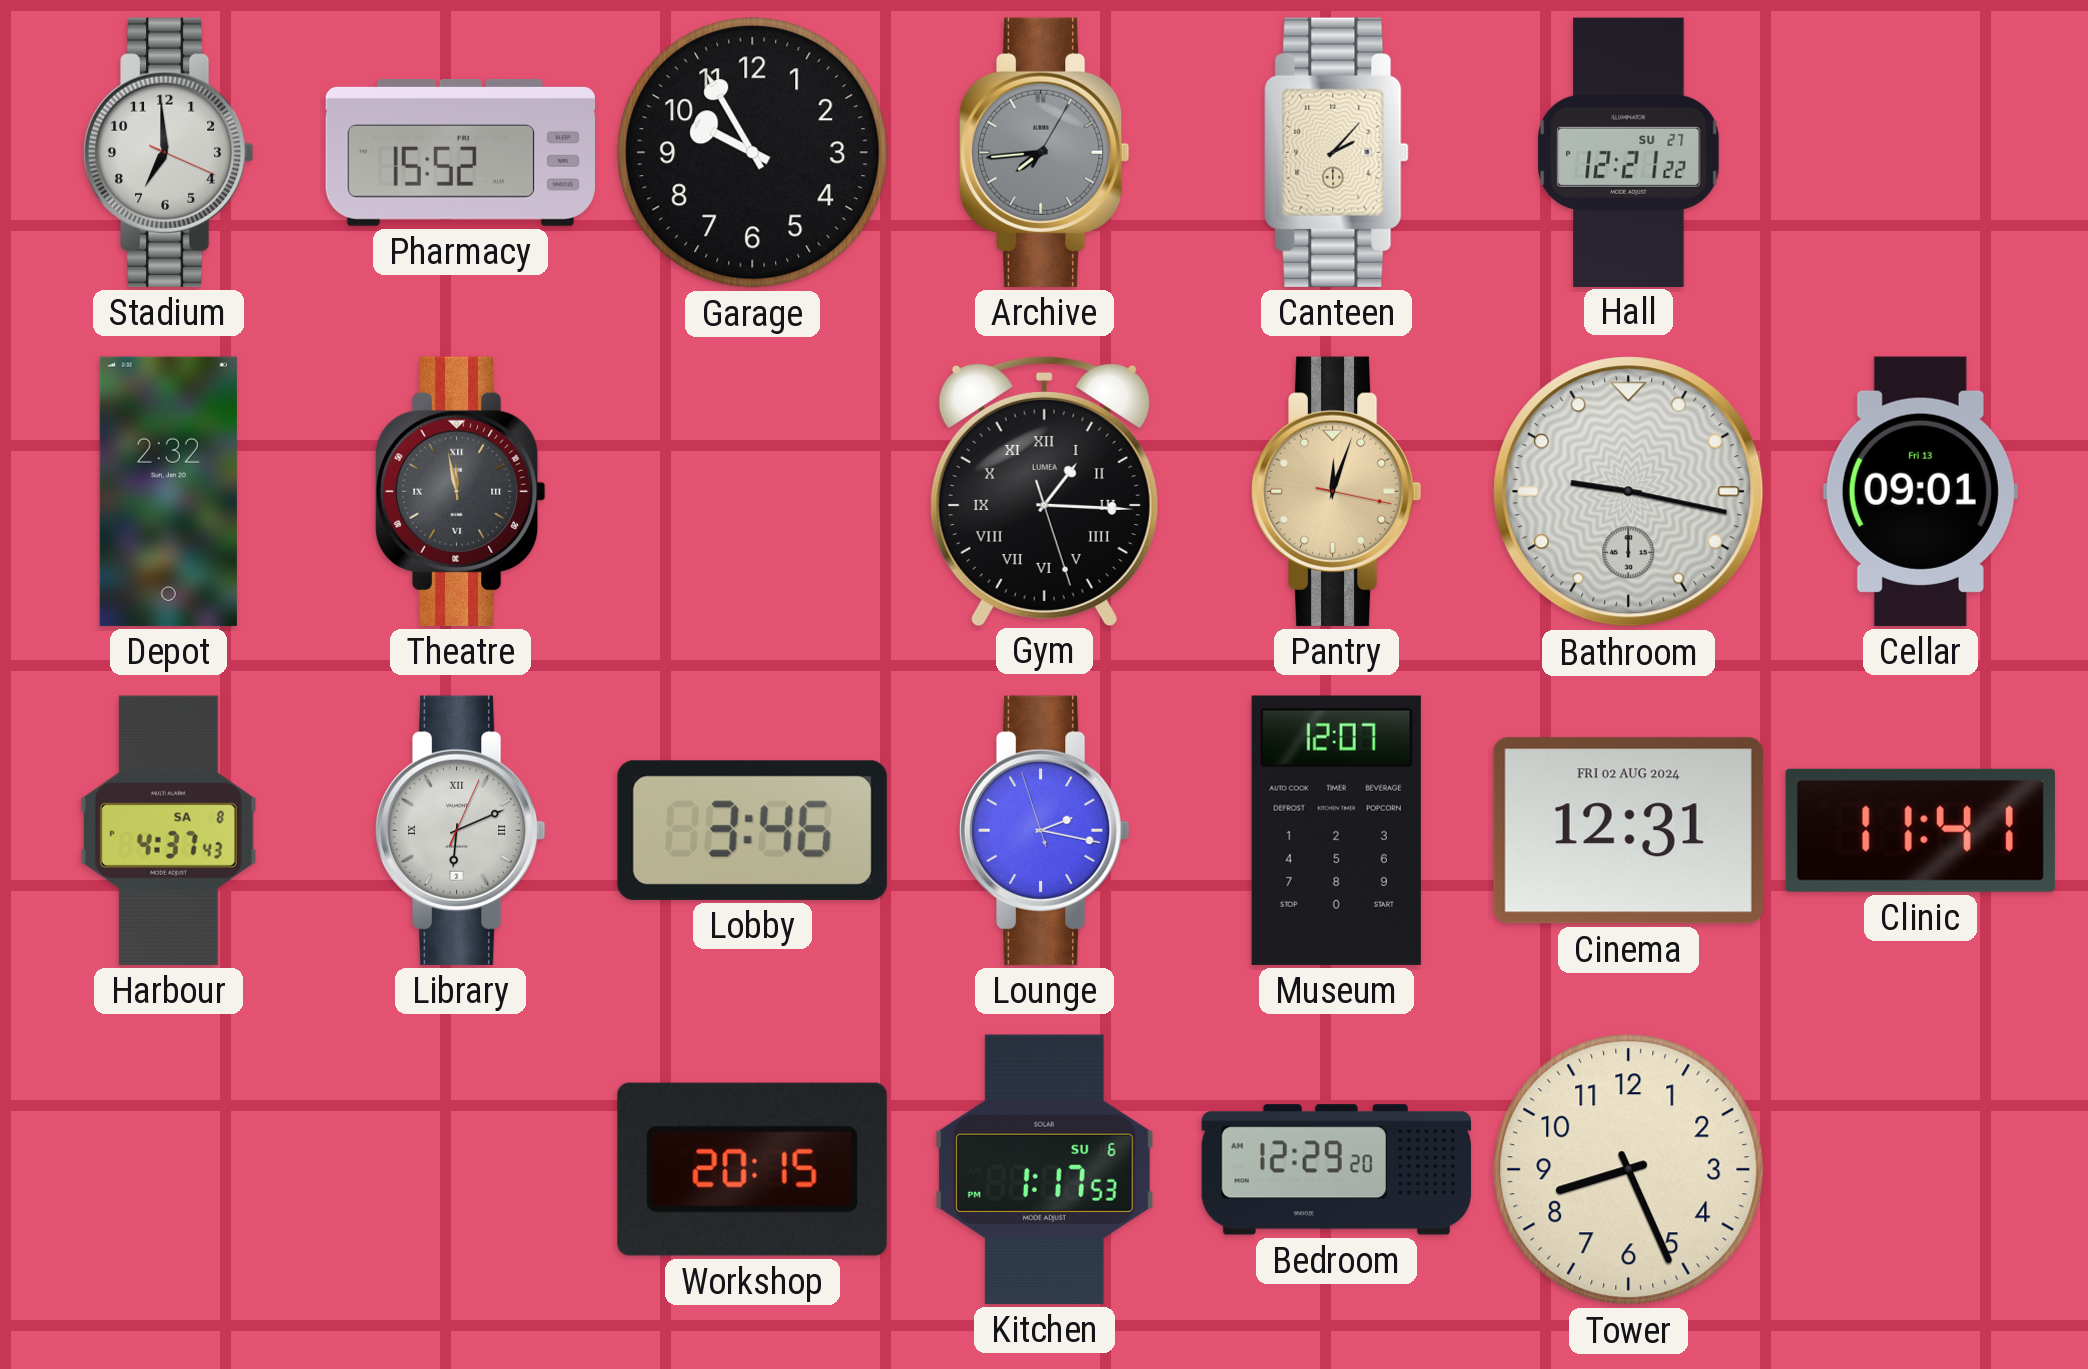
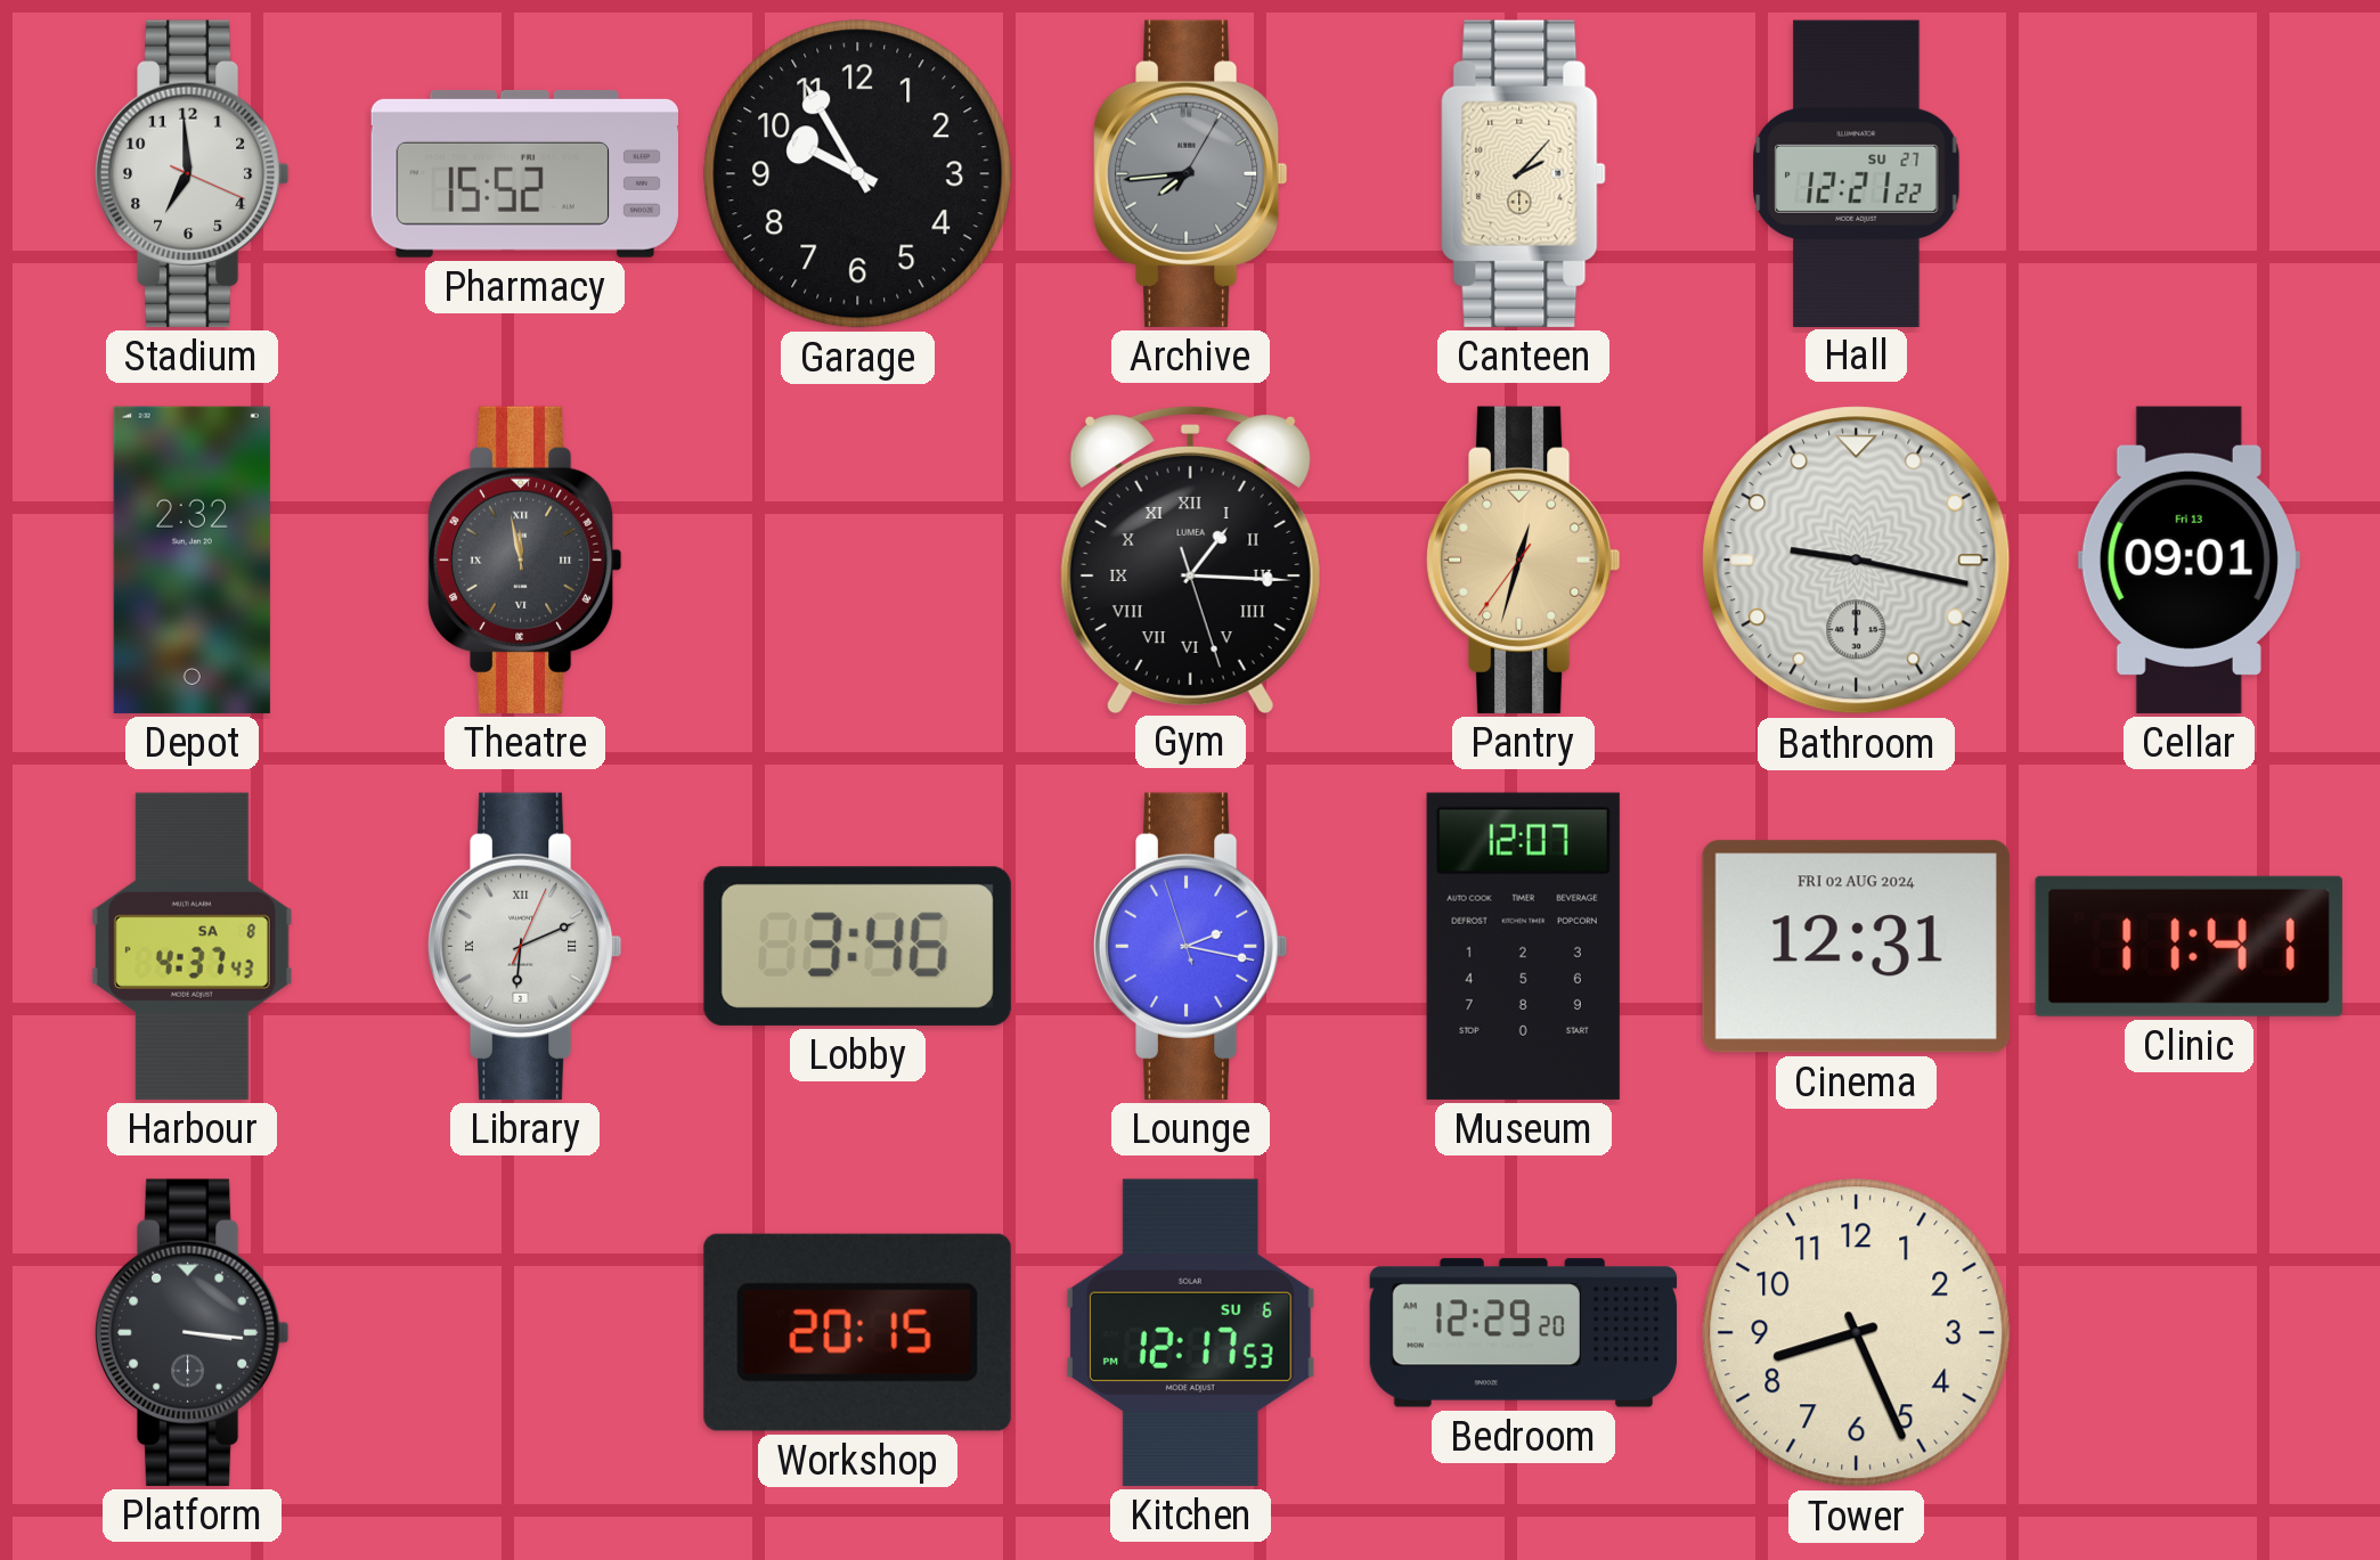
Pantry: 12:03 -> 12:32 (1523, 560)
Platform: none -> 3:16 (191, 1332)
Kitchen: 1:17 -> 12:17 (1190, 1332)
